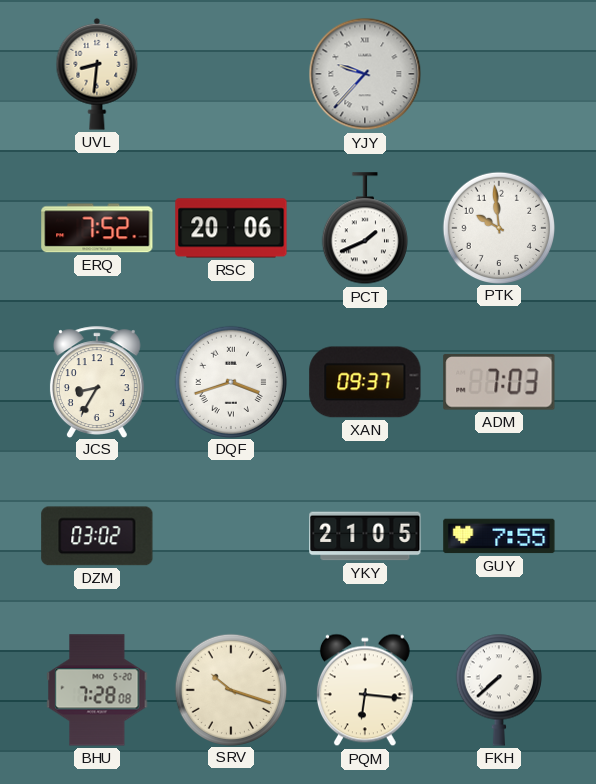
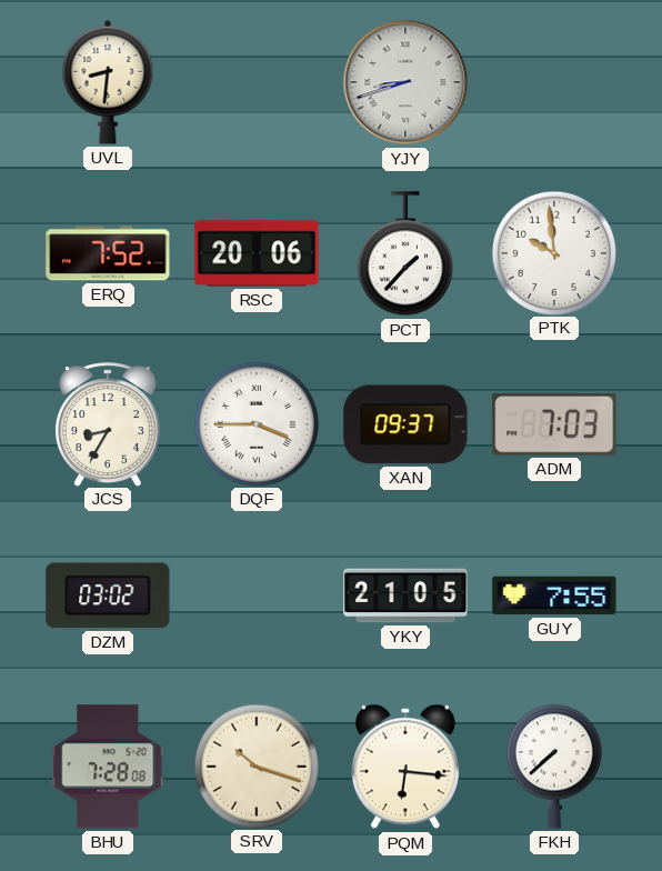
YJY: 9:37 -> 8:42 (405, 82)
PCT: 1:41 -> 1:37 (405, 254)
DQF: 3:42 -> 3:45 (255, 423)
